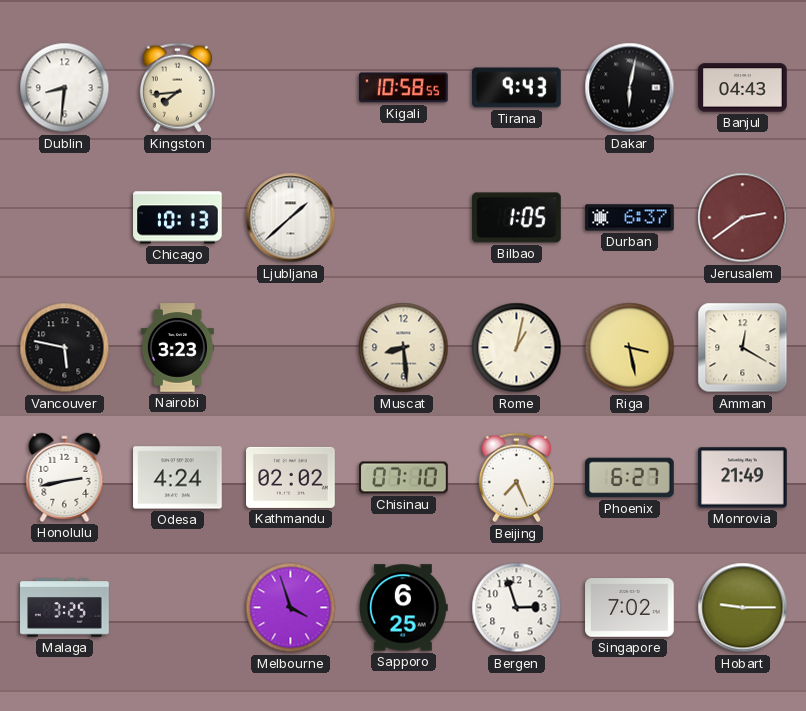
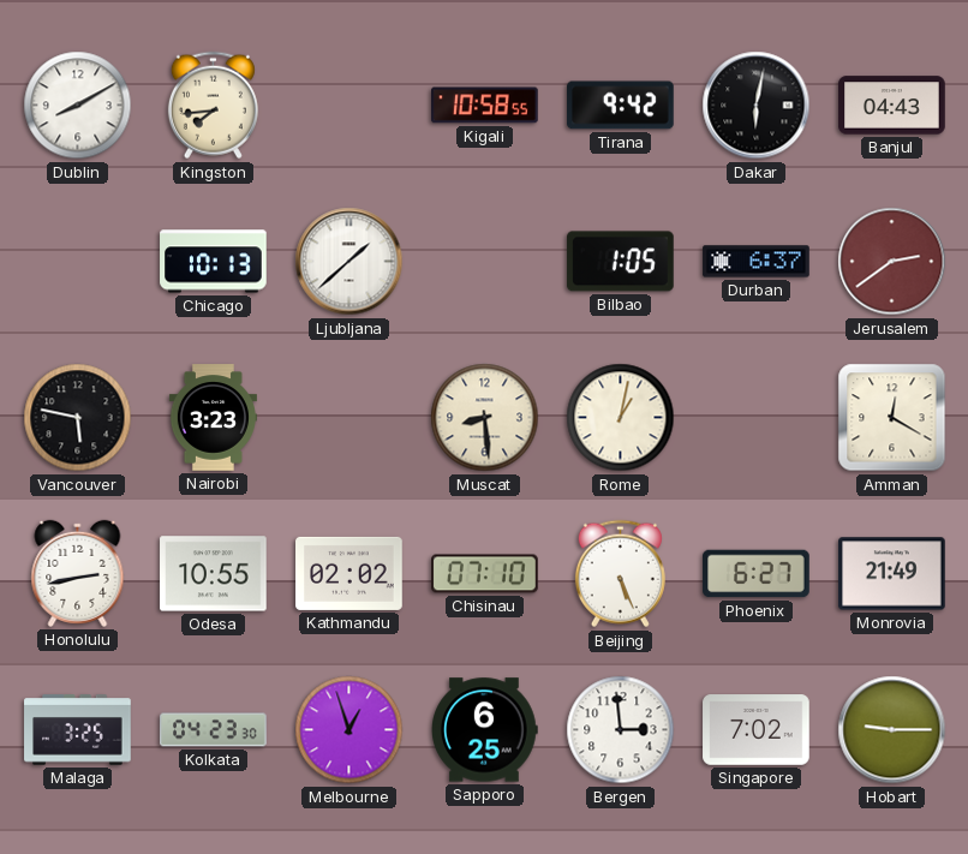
Dublin: 8:31 -> 8:10 (78, 106)
Tirana: 9:43 -> 9:42 (621, 106)
Riga: 3:28 -> none (630, 348)
Odesa: 4:24 -> 10:55 (214, 574)
Beijing: 7:26 -> 5:26 (620, 574)
Kolkata: none -> 04:23 (214, 730)
Melbourne: 3:57 -> 12:57 (349, 730)
Bergen: 2:57 -> 2:59 (621, 730)
